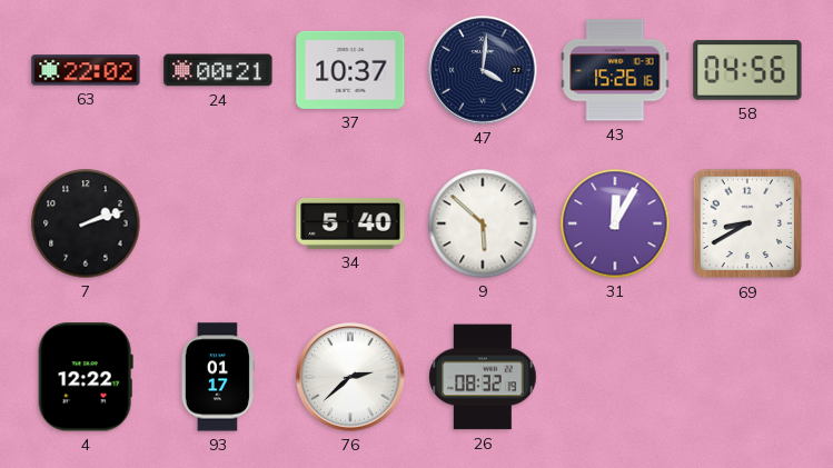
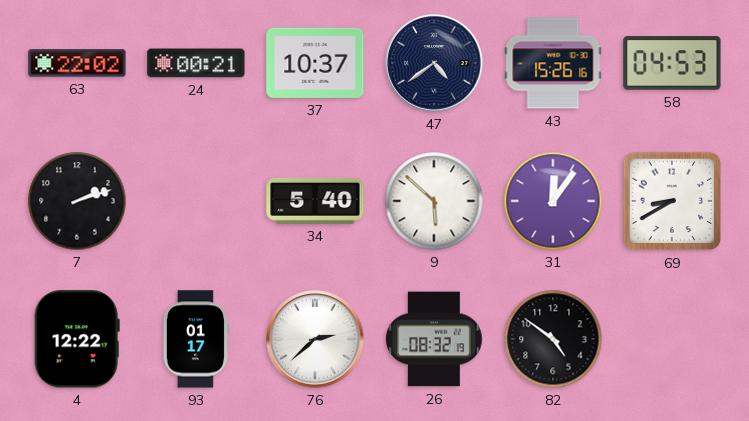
47: 4:01 -> 4:39 (434, 63)
58: 04:56 -> 04:53 (672, 63)
31: 12:05 -> 12:06 (553, 201)
82: none -> 4:51 (553, 339)
